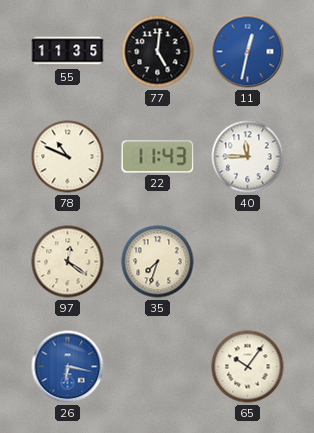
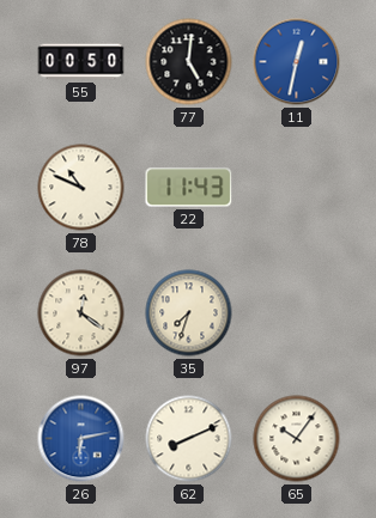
55: 11:35 -> 00:50 (81, 62)
40: 11:45 -> none (248, 157)
26: 6:17 -> 6:13 (81, 439)
62: none -> 8:11 (189, 439)
